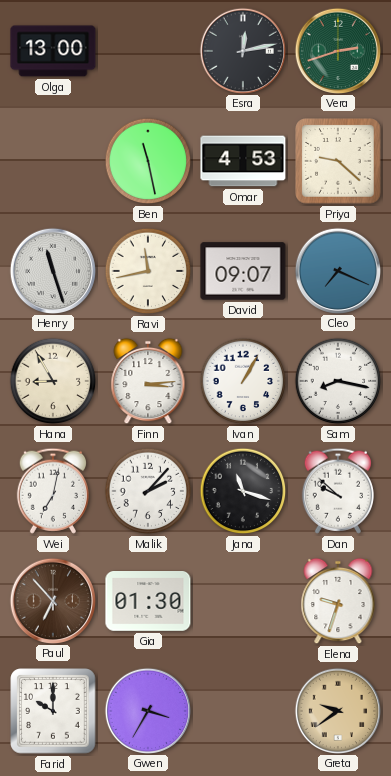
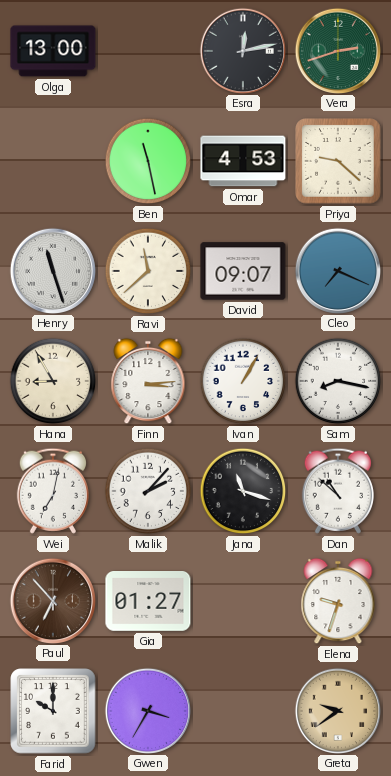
Ravi: 11:43 -> 11:38 (148, 271)
Dan: 9:52 -> 10:52 (337, 491)
Gia: 01:30 -> 01:27 (148, 602)
